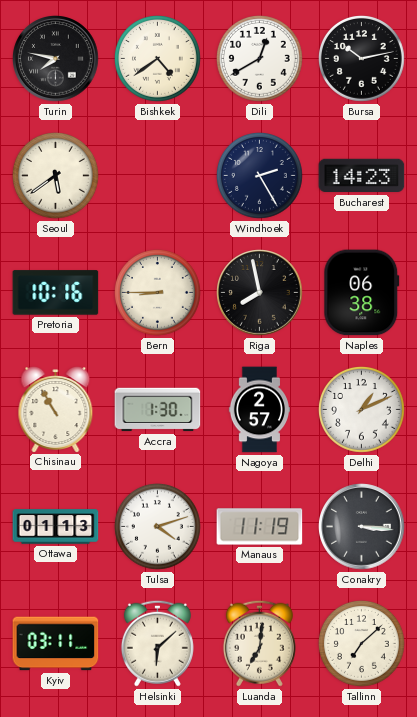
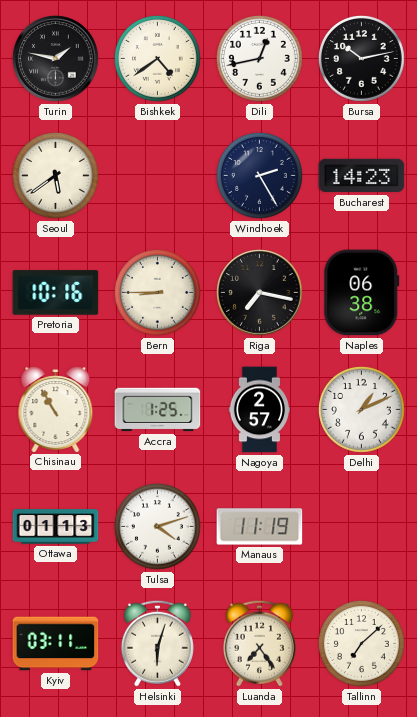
Turin: 7:47 -> 1:47 (56, 59)
Dili: 12:40 -> 12:43 (260, 59)
Riga: 7:58 -> 7:17 (260, 293)
Accra: 1:30 -> 1:25 (158, 410)
Conakry: 3:16 -> none (362, 527)
Helsinki: 6:08 -> 6:03 (157, 643)
Luanda: 7:01 -> 7:24 (259, 643)
